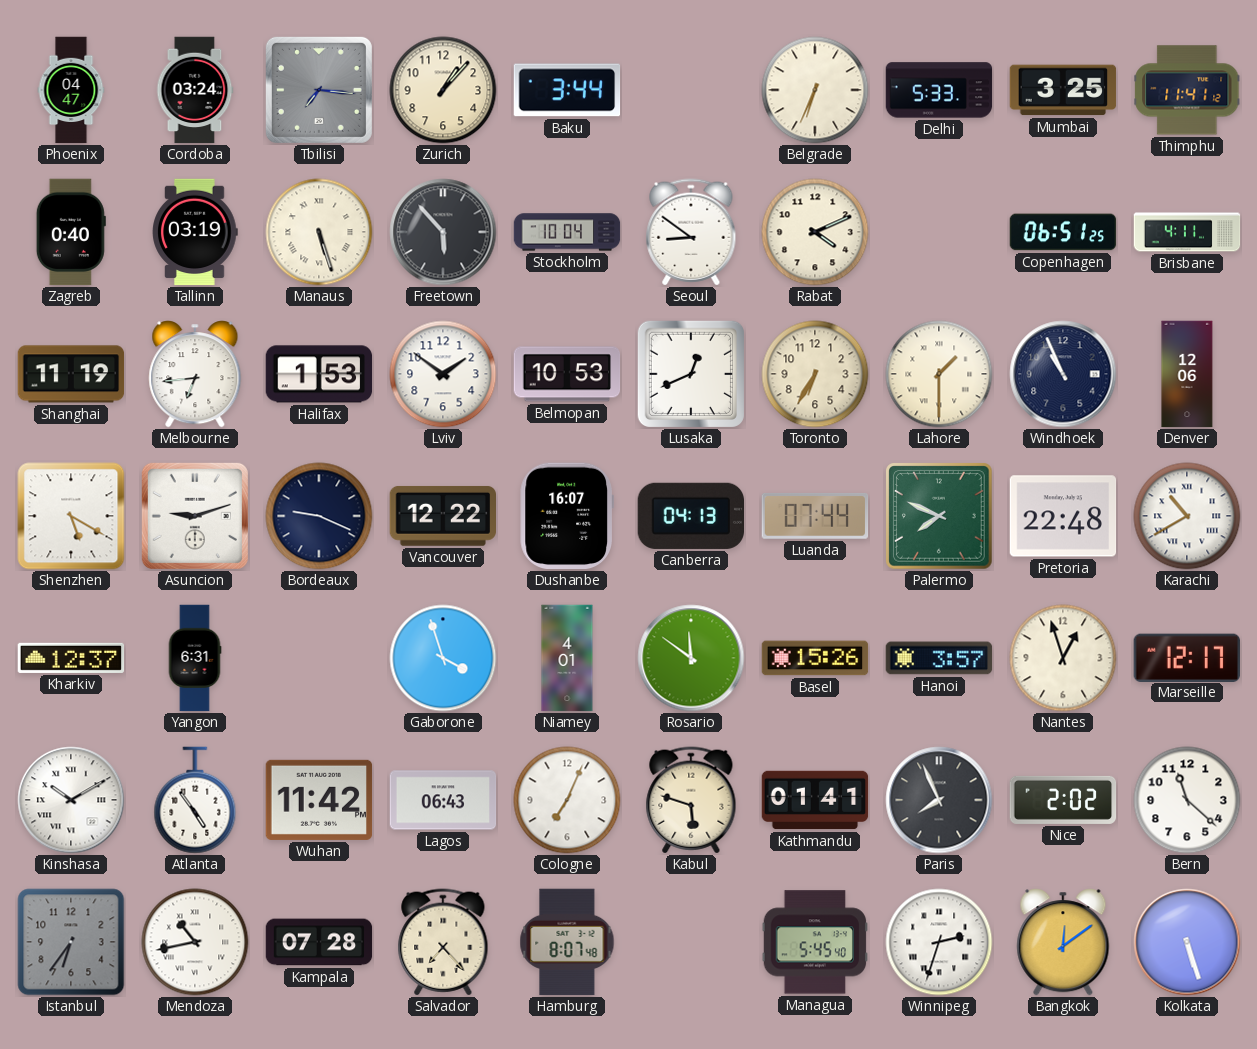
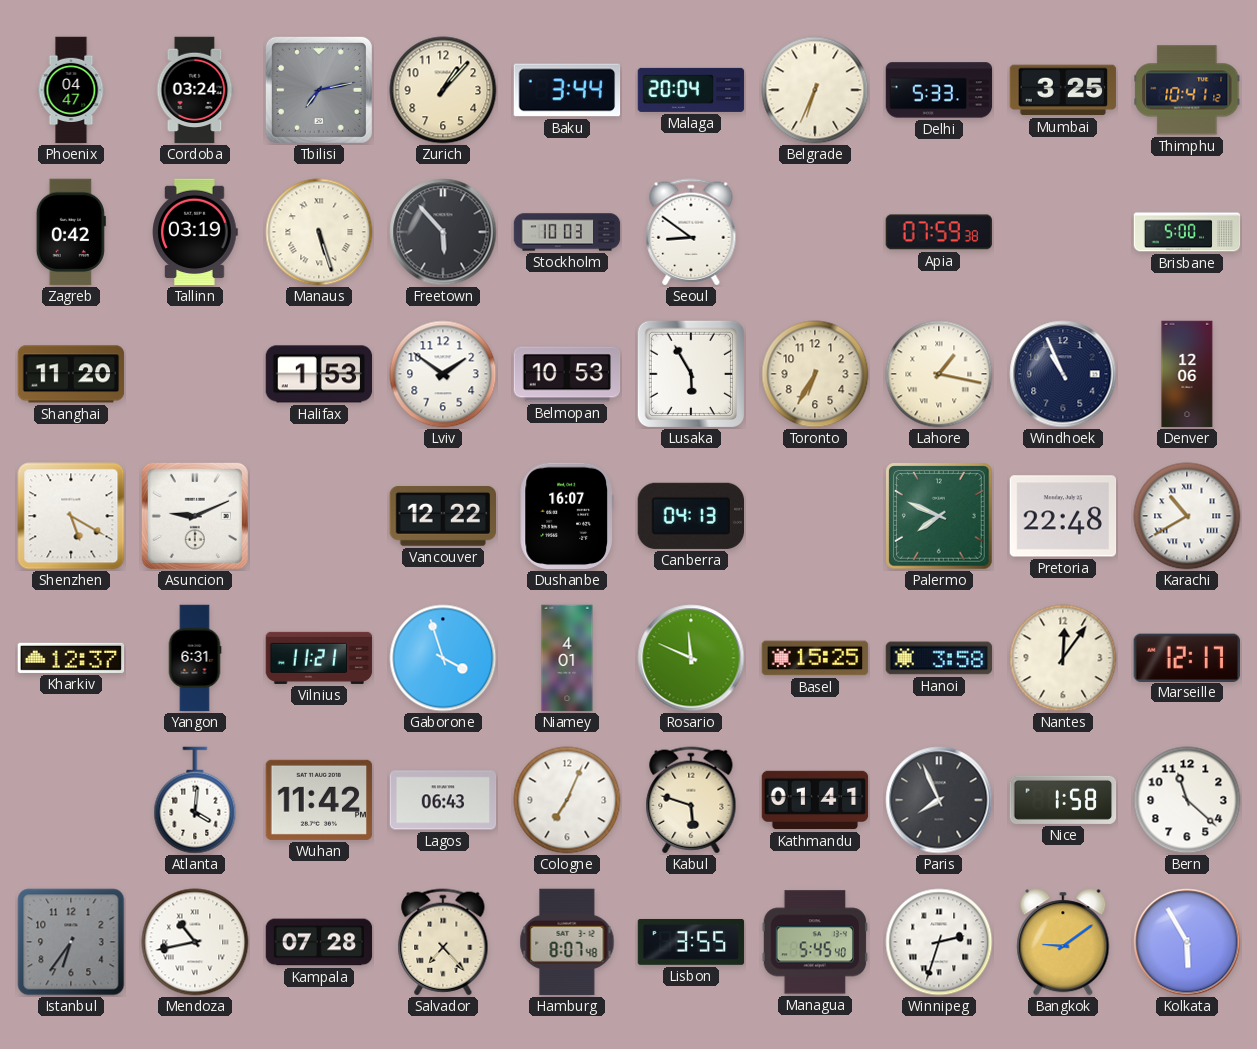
Tbilisi: 7:16 -> 7:13 (319, 90)
Malaga: none -> 20:04 (691, 90)
Thimphu: 11:41 -> 10:41 (1187, 90)
Zagreb: 0:40 -> 0:42 (71, 232)
Stockholm: 10:04 -> 10:03 (567, 232)
Rabat: 4:11 -> none (815, 232)
Apia: none -> 07:59 (938, 232)
Copenhagen: 06:51 -> none (1063, 232)
Brisbane: 4:11 -> 5:00 (1187, 232)
Shanghai: 11:19 -> 11:20 (71, 374)
Melbourne: 6:44 -> none (195, 374)
Lusaka: 12:41 -> 5:55 (691, 374)
Lahore: 1:30 -> 1:17 (939, 374)
Asuncion: 9:12 -> 9:11 (195, 516)
Bordeaux: 9:19 -> none (319, 516)
Luanda: 07:44 -> none (815, 516)
Vilnius: none -> 11:21 (319, 658)
Rosario: 11:51 -> 11:49 (691, 658)
Basel: 15:26 -> 15:25 (815, 658)
Hanoi: 3:57 -> 3:58 (939, 658)
Nantes: 12:57 -> 12:06 (1063, 658)
Kinshasa: 10:10 -> none (71, 800)
Atlanta: 4:54 -> 4:01 (195, 800)
Nice: 2:02 -> 1:58 (1063, 800)
Lisbon: none -> 3:55 (691, 942)
Bangkok: 12:09 -> 9:09 (1063, 942)
Kolkata: 5:27 -> 5:55 (1187, 942)
